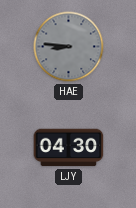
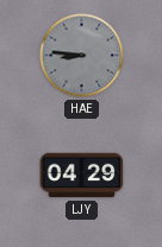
LJY: 04:30 -> 04:29 (82, 176)
